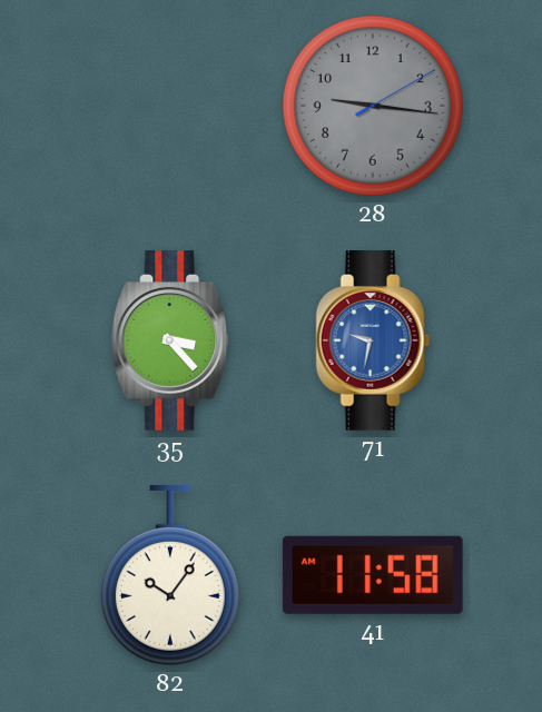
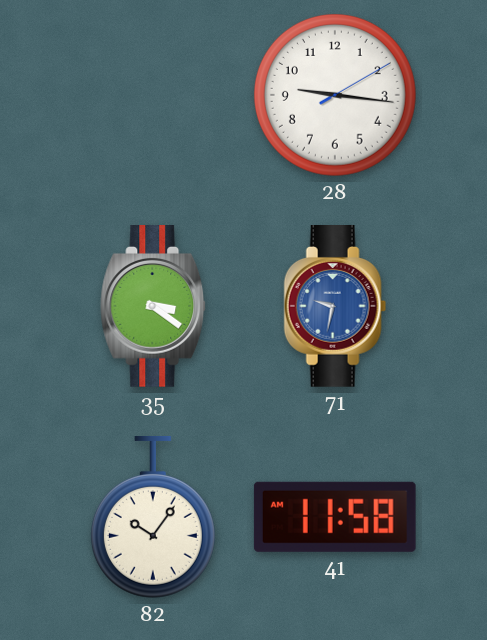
28 dial: grey -> white (335, 95)
35: 3:23 -> 3:21 (154, 307)
